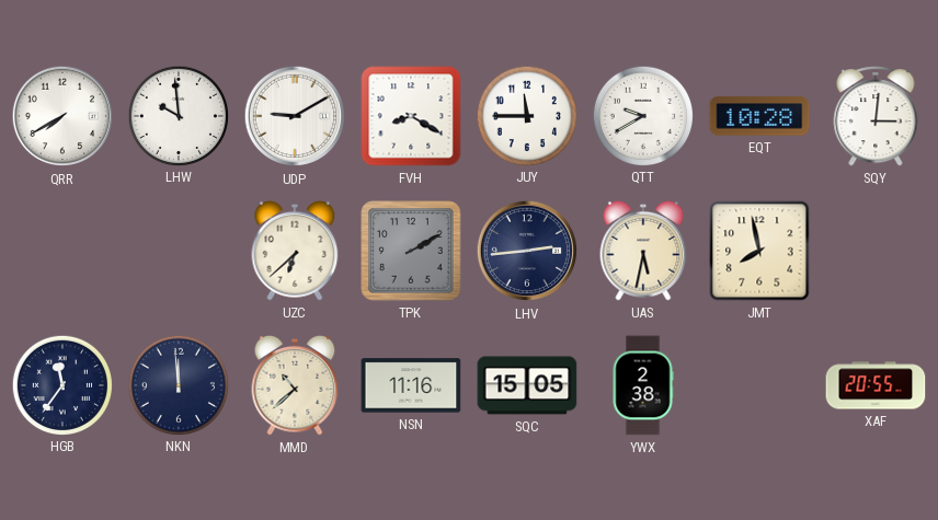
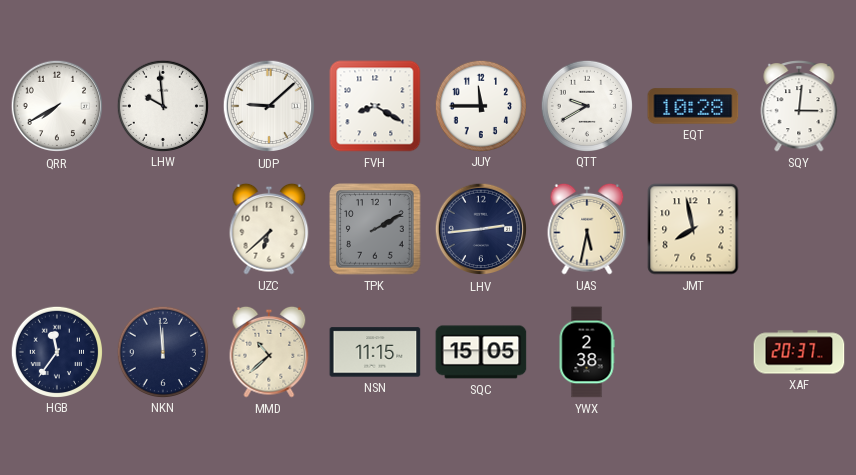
UDP: 9:10 -> 9:08 (269, 106)
NSN: 11:16 -> 11:15 (375, 352)
XAF: 20:55 -> 20:37 (799, 352)
